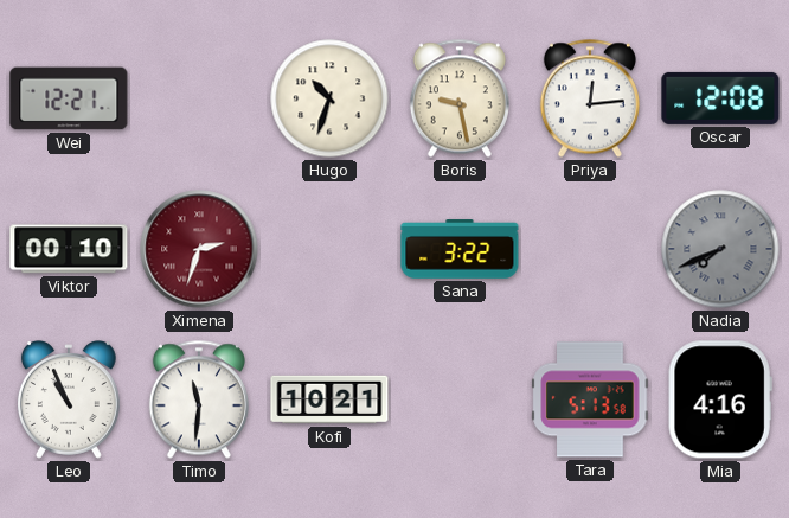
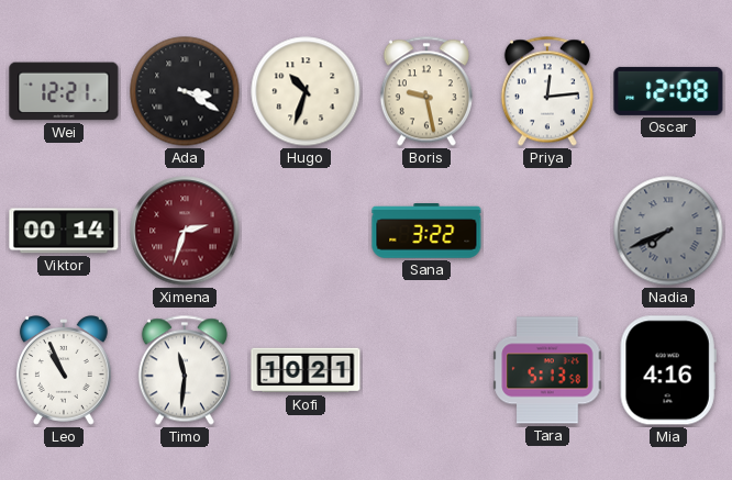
Ada: none -> 3:20 (185, 91)
Viktor: 00:10 -> 00:14 (64, 231)
